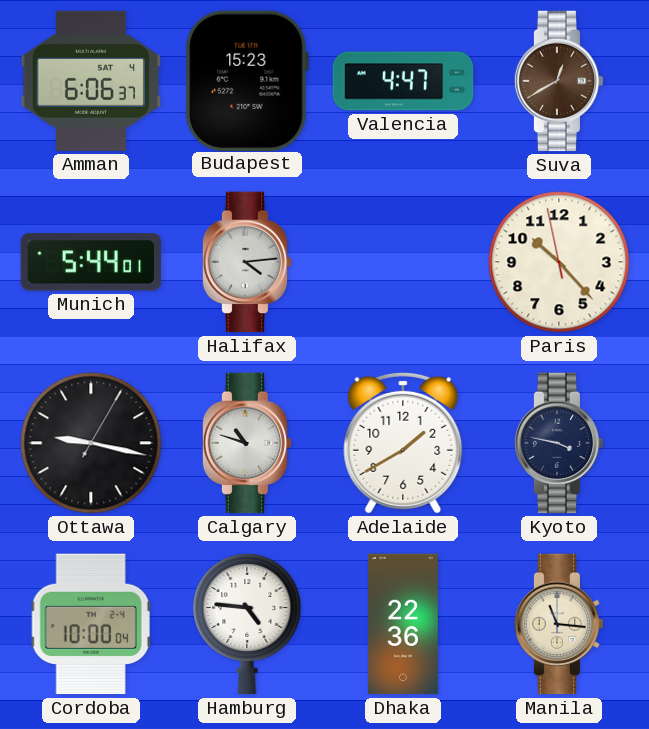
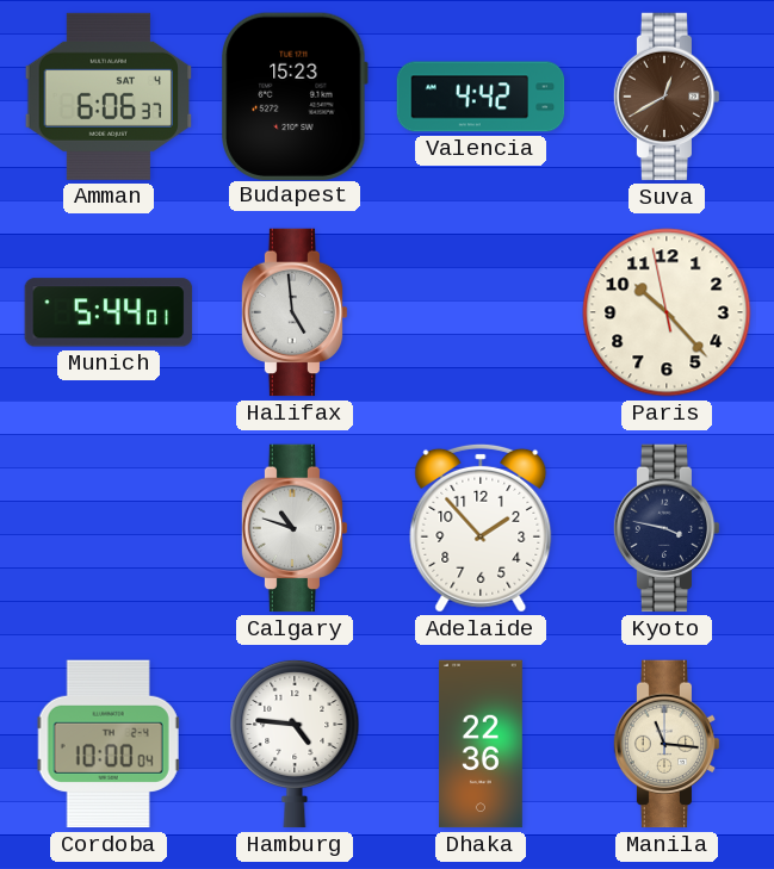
Valencia: 4:47 -> 4:42 (481, 97)
Halifax: 4:14 -> 4:59 (295, 312)
Ottawa: 9:17 -> none (91, 443)
Adelaide: 1:40 -> 1:53 (481, 528)
